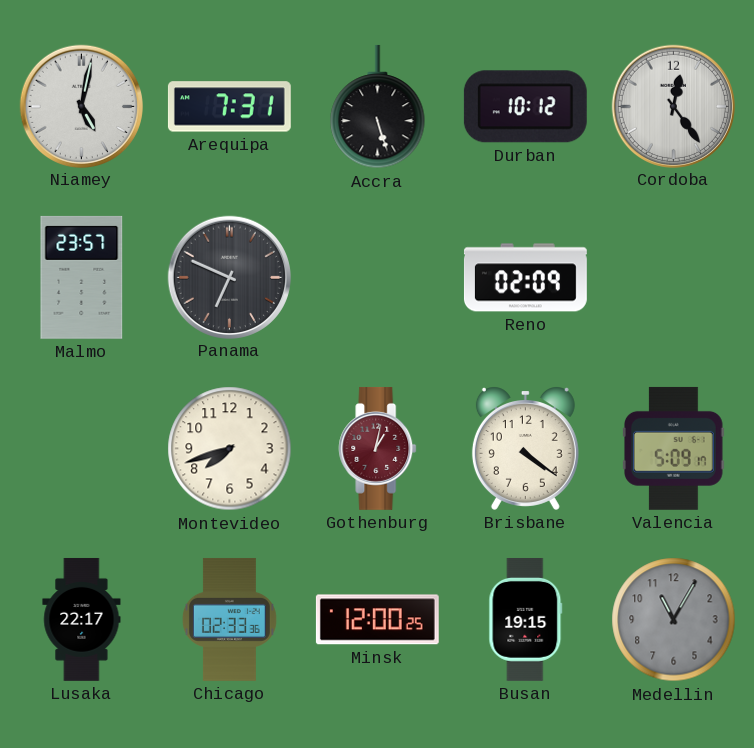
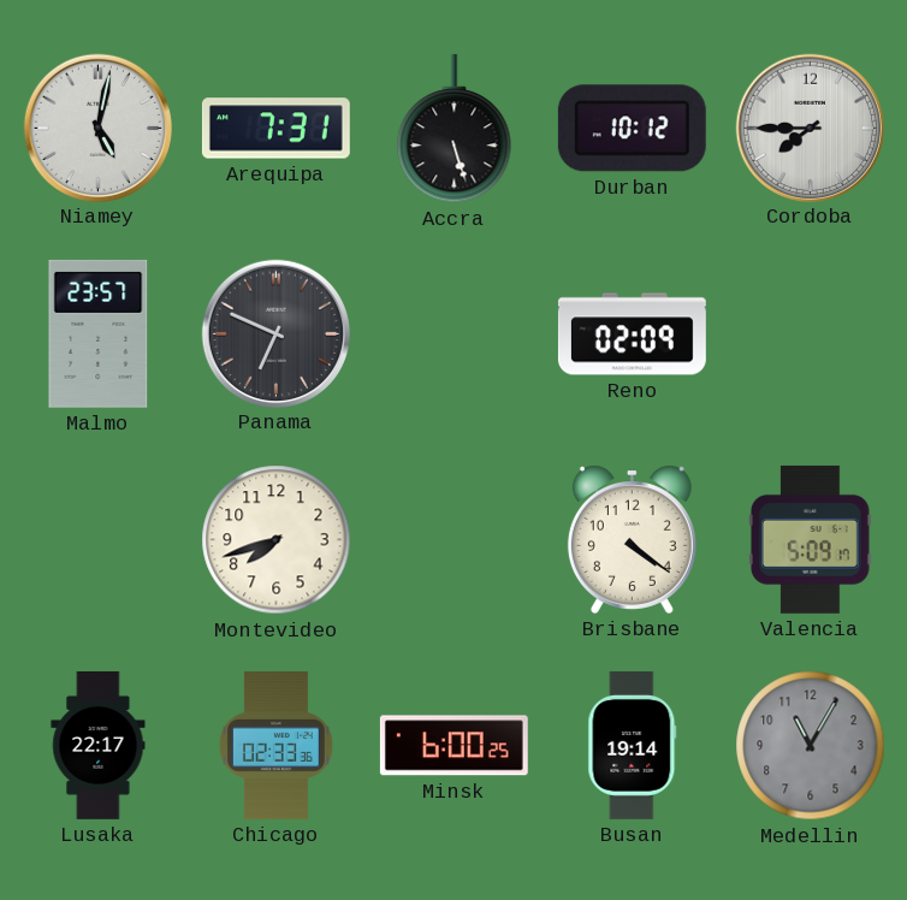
Cordoba: 12:24 -> 7:45 (810, 128)
Gothenburg: 1:02 -> none (378, 448)
Minsk: 12:00 -> 6:00 (453, 746)
Busan: 19:15 -> 19:14 (633, 745)
